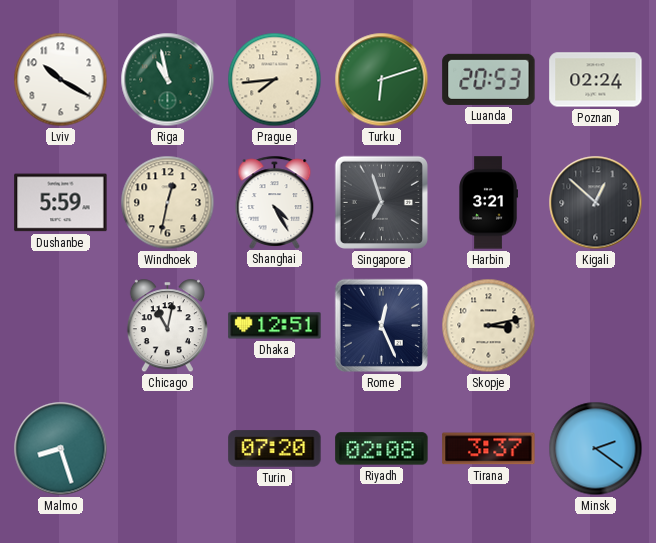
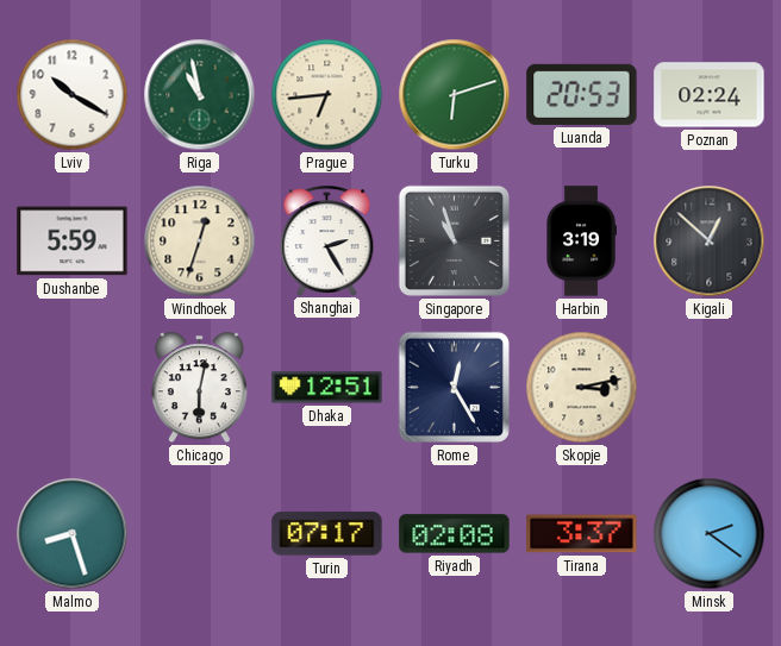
Prague: 7:44 -> 6:44 (327, 95)
Windhoek: 12:32 -> 12:33 (200, 242)
Shanghai: 4:25 -> 2:25 (327, 240)
Singapore: 6:57 -> 10:57 (454, 240)
Harbin: 3:21 -> 3:19 (581, 242)
Chicago: 11:02 -> 6:02 (199, 388)
Rome: 12:26 -> 12:25 (454, 387)
Turin: 07:20 -> 07:17 (327, 534)
